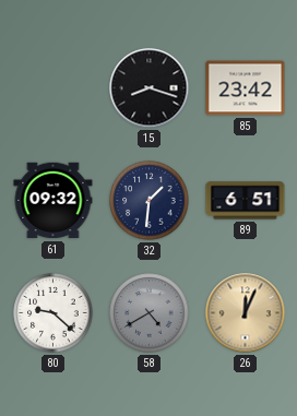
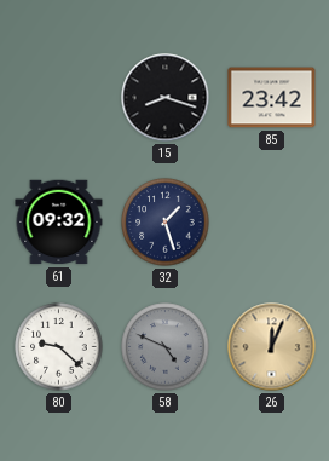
32: 1:31 -> 1:27 (166, 223)
89: 6:51 -> none (246, 201)
58: 4:40 -> 4:49 (166, 347)
